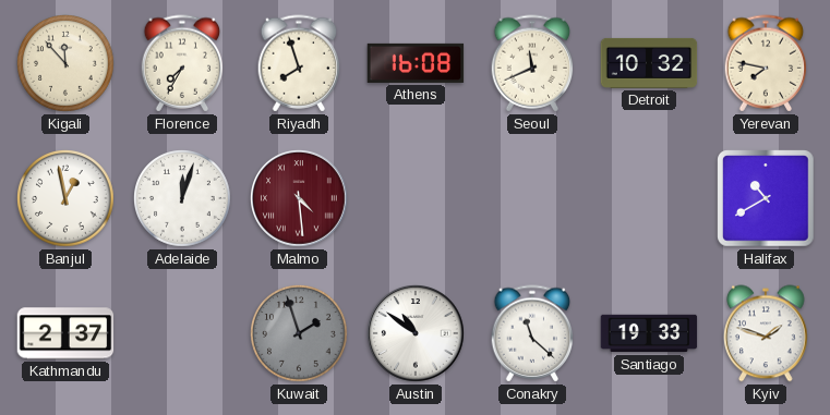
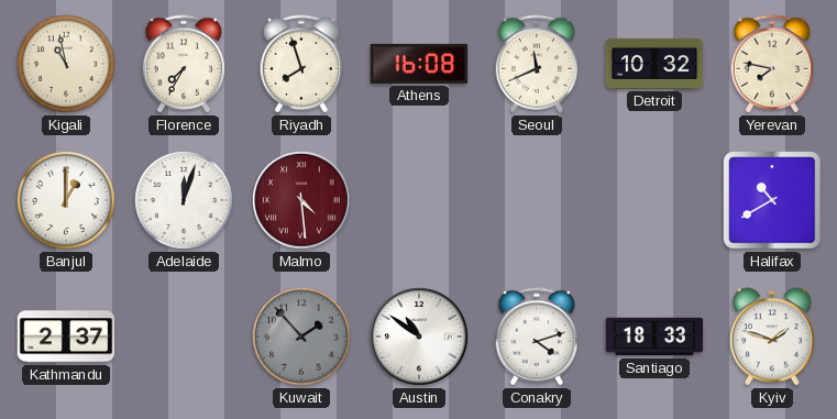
Kigali: 11:53 -> 10:58 (67, 65)
Banjul: 12:58 -> 1:00 (67, 201)
Kuwait: 1:57 -> 1:53 (302, 338)
Conakry: 11:22 -> 4:12 (537, 337)
Santiago: 19:33 -> 18:33 (654, 337)
